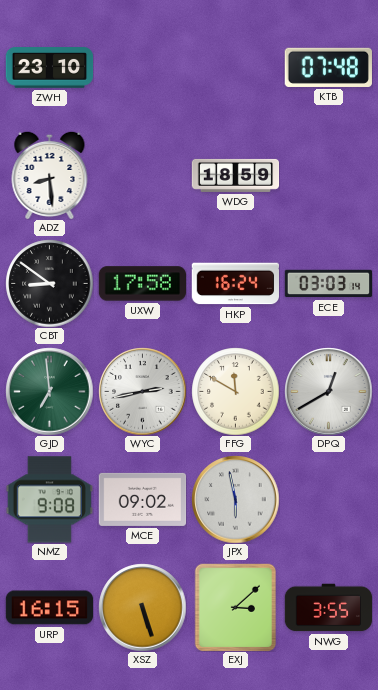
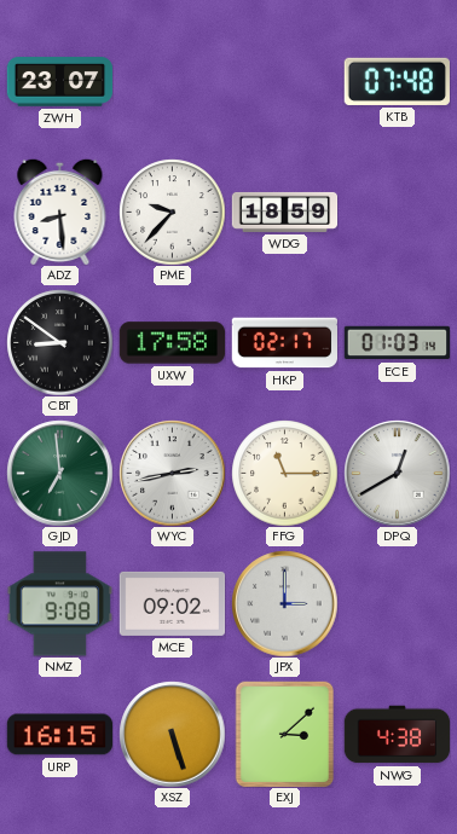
ZWH: 23:10 -> 23:07 (59, 82)
PME: none -> 9:37 (172, 212)
HKP: 16:24 -> 02:17 (284, 343)
ECE: 03:03 -> 01:03 (397, 343)
FFG: 11:50 -> 11:15 (284, 473)
JPX: 5:58 -> 3:00 (284, 603)
NWG: 3:55 -> 4:38 (397, 735)
